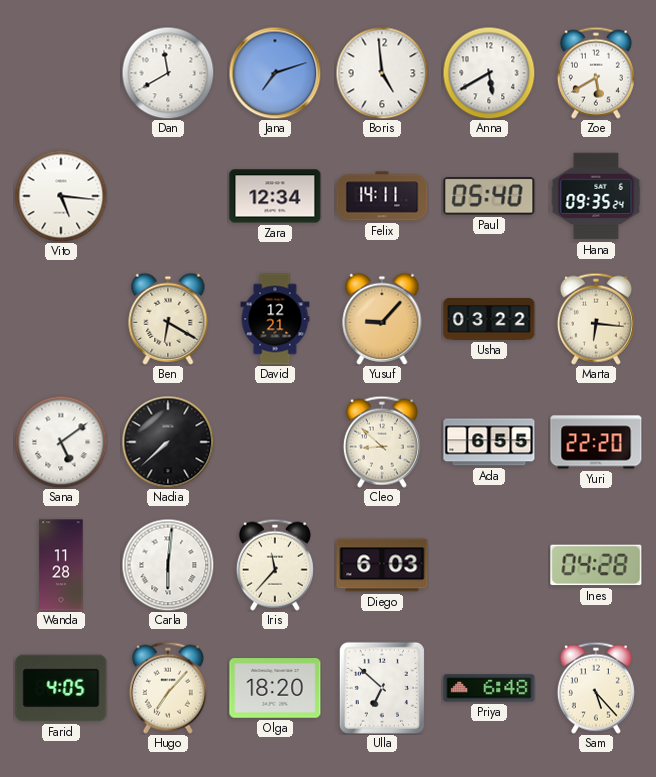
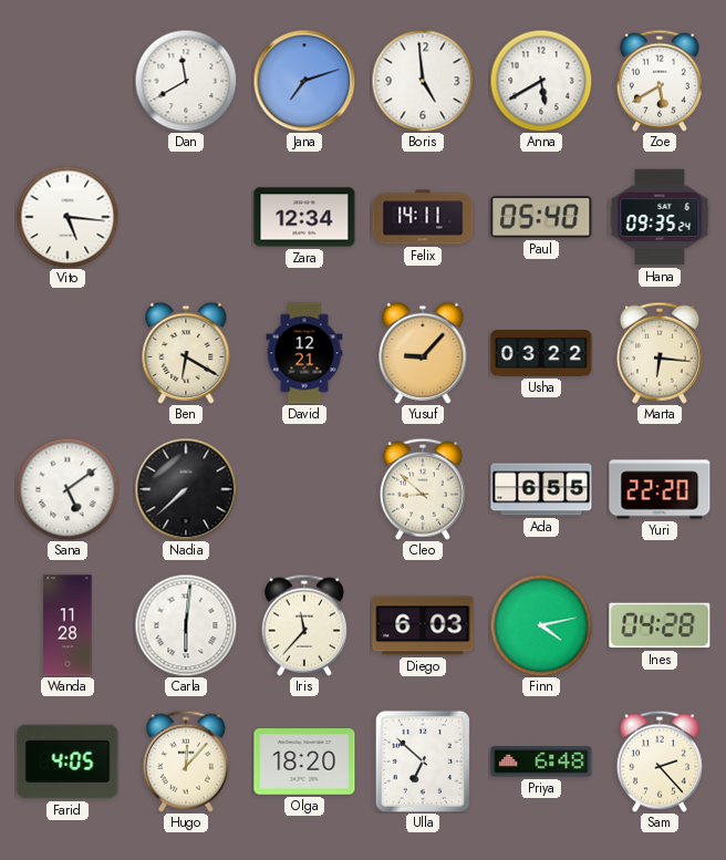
Finn: none -> 4:13 (541, 625)
Hugo: 7:07 -> 12:07 (186, 761)
Sam: 5:23 -> 2:23 (660, 761)
